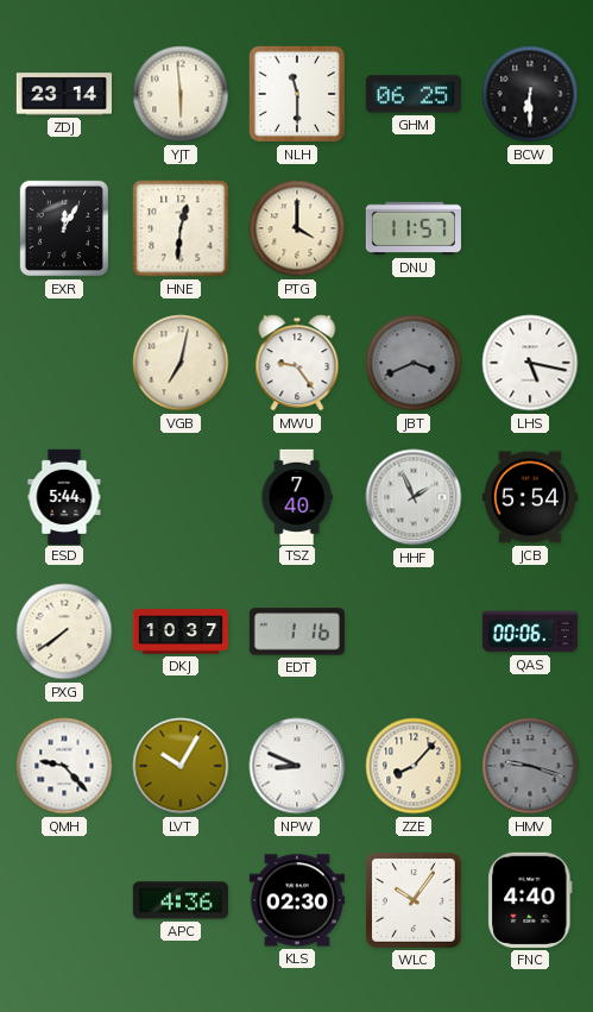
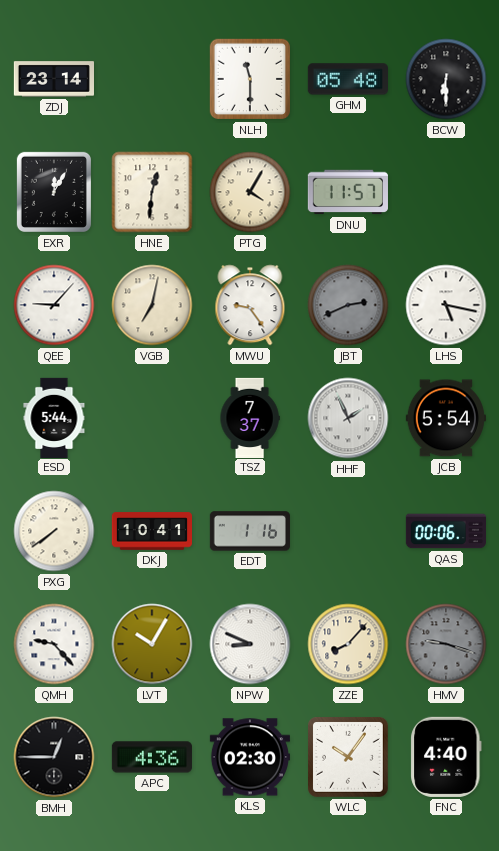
YJT: 5:59 -> none (181, 94)
GHM: 06:25 -> 05:48 (348, 79)
PTG: 4:00 -> 4:05 (250, 192)
QEE: none -> 9:07 (54, 305)
JBT: 3:41 -> 2:41 (348, 305)
TSZ: 7:40 -> 7:37 (250, 417)
DKJ: 10:37 -> 10:41 (151, 531)
BMH: none -> 12:45 (54, 757)
